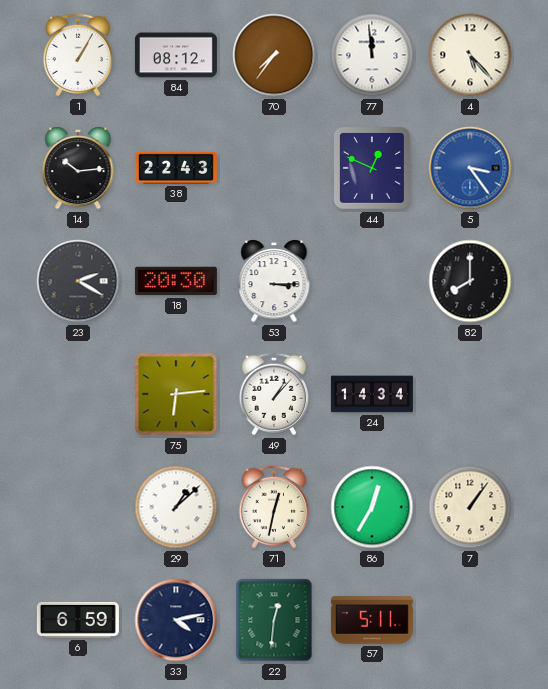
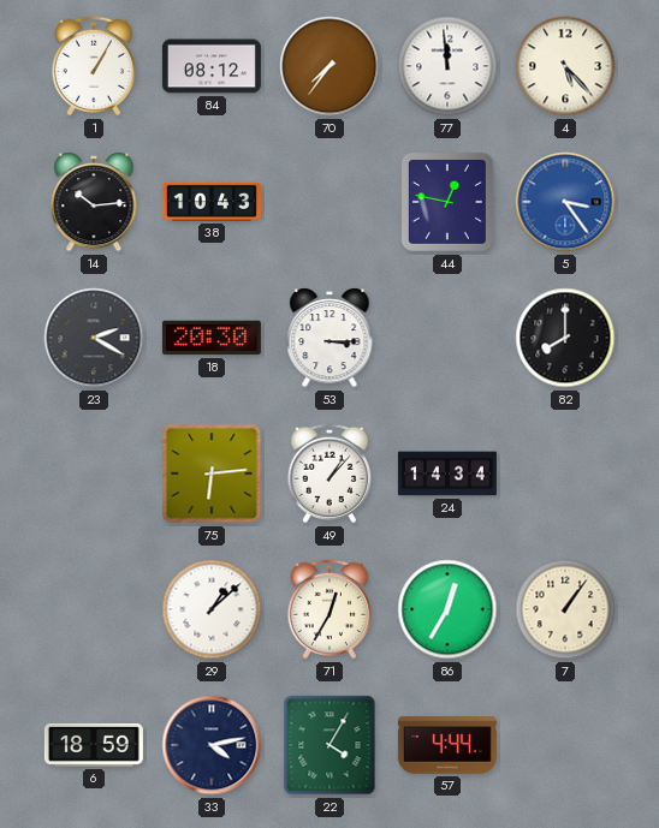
38: 22:43 -> 10:43 (212, 202)
44: 12:49 -> 12:47 (447, 202)
71: 12:32 -> 12:35 (329, 609)
6: 6:59 -> 18:59 (94, 745)
22: 12:31 -> 4:05 (329, 745)
57: 5:11 -> 4:44 (447, 745)
